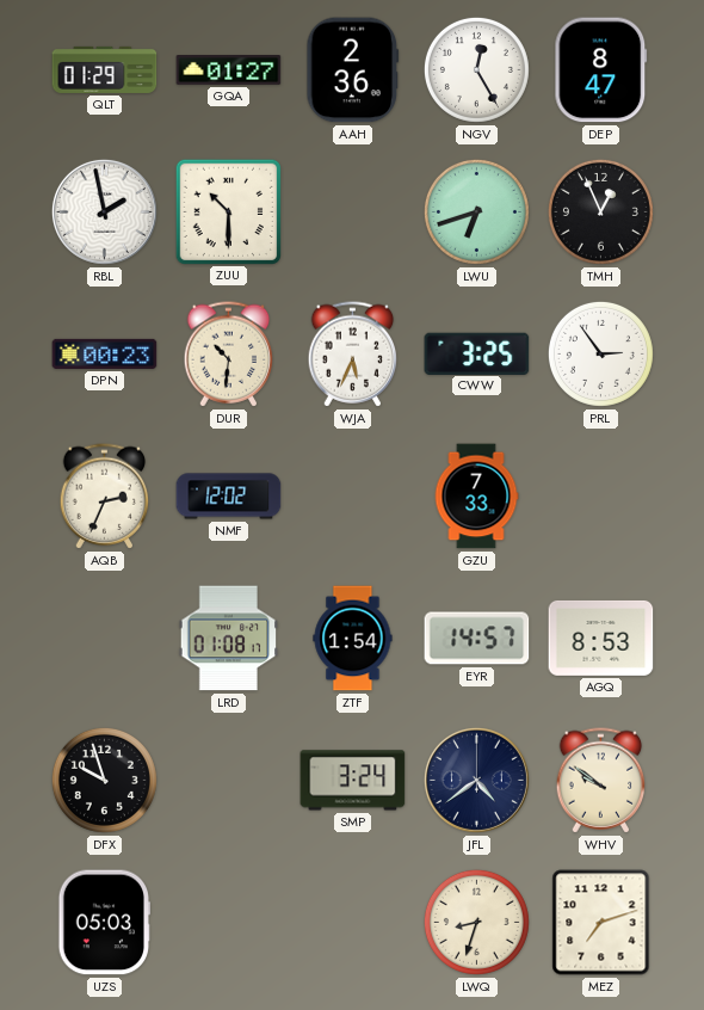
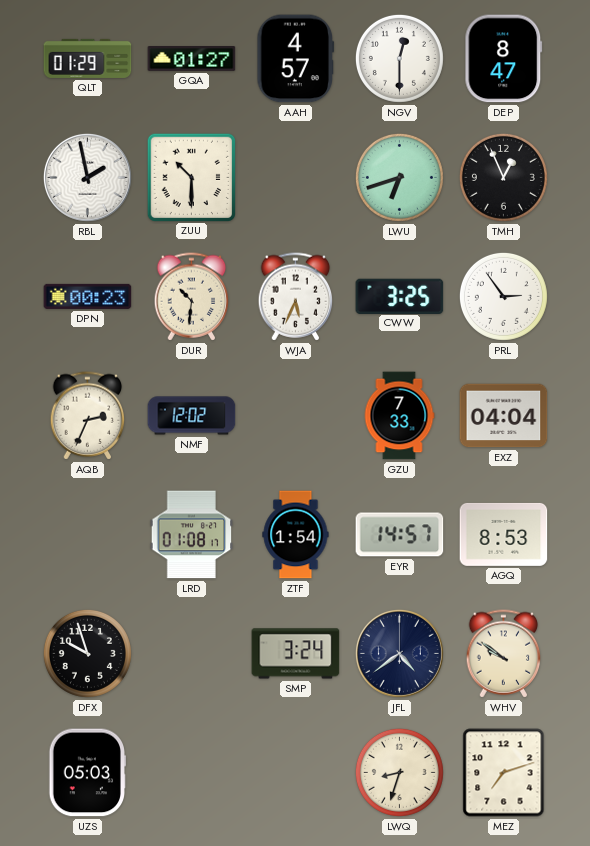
AAH: 2:36 -> 4:57 (296, 59)
NGV: 12:25 -> 12:30 (399, 58)
EXZ: none -> 04:04 (504, 416)
